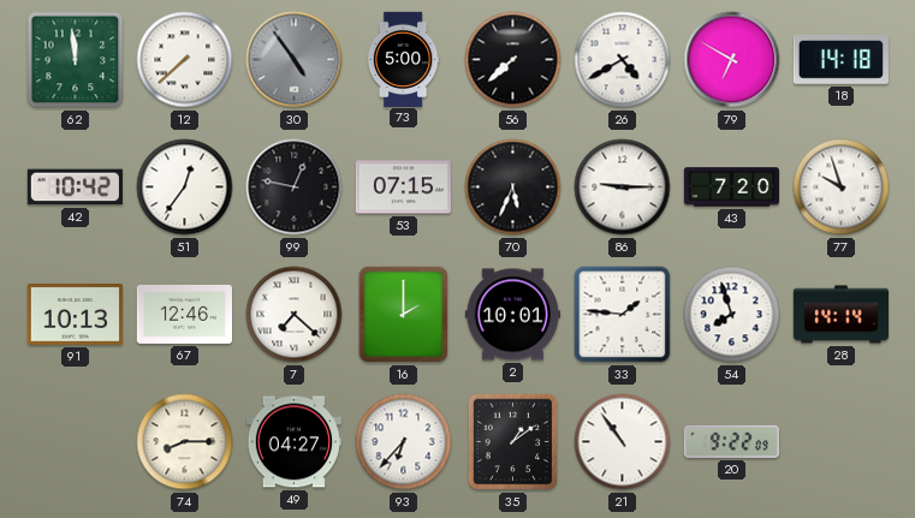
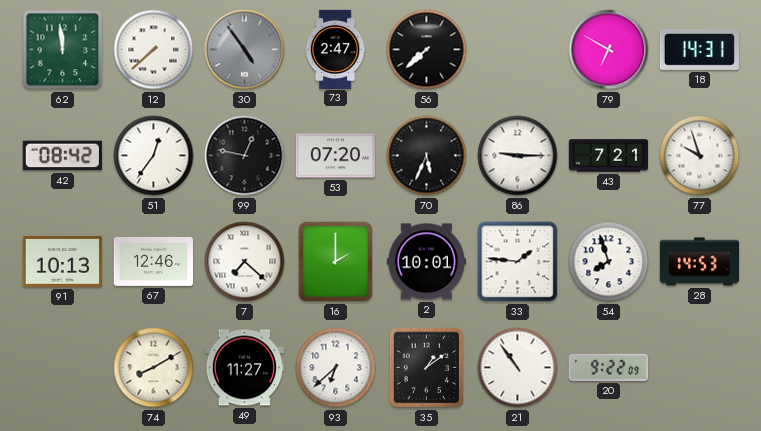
73: 5:00 -> 2:47 (335, 49)
26: 4:40 -> none (623, 60)
18: 14:18 -> 14:31 (699, 50)
42: 10:42 -> 08:42 (62, 156)
53: 07:15 -> 07:20 (335, 156)
43: 7:20 -> 7:21 (608, 156)
28: 14:14 -> 14:53 (699, 262)
74: 8:15 -> 8:10 (154, 368)
49: 04:27 -> 11:27 (244, 368)
93: 6:37 -> 6:38 (336, 368)
